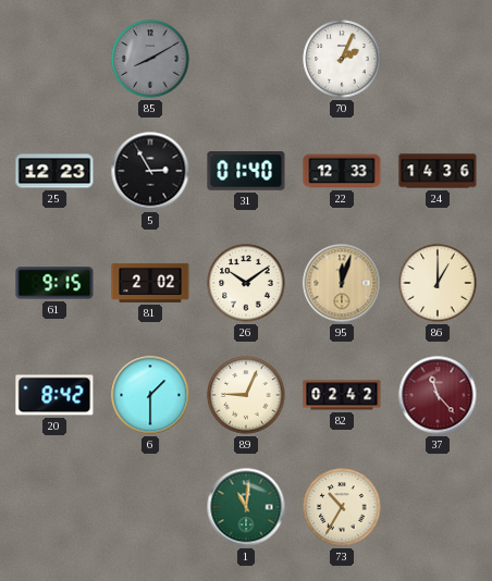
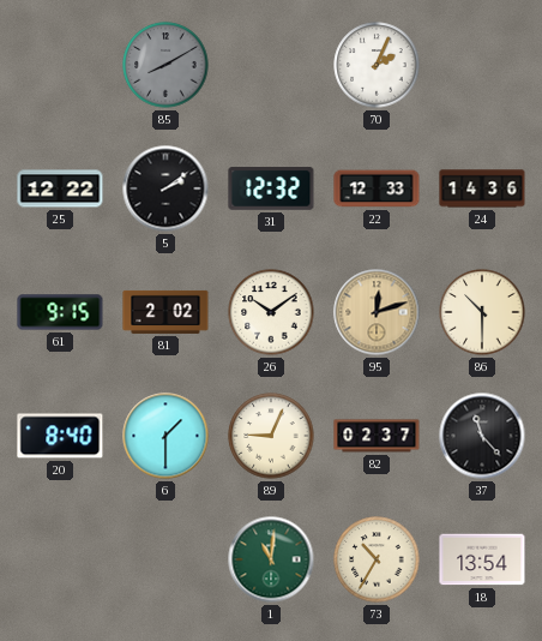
25: 12:23 -> 12:22 (60, 188)
5: 2:55 -> 2:09 (165, 188)
31: 01:40 -> 12:32 (271, 188)
95: 12:03 -> 12:12 (377, 312)
86: 1:00 -> 10:30 (482, 312)
20: 8:42 -> 8:40 (60, 436)
82: 02:42 -> 02:37 (377, 436)
37 dial: burgundy -> black (482, 436)
18: none -> 13:54 (482, 559)
